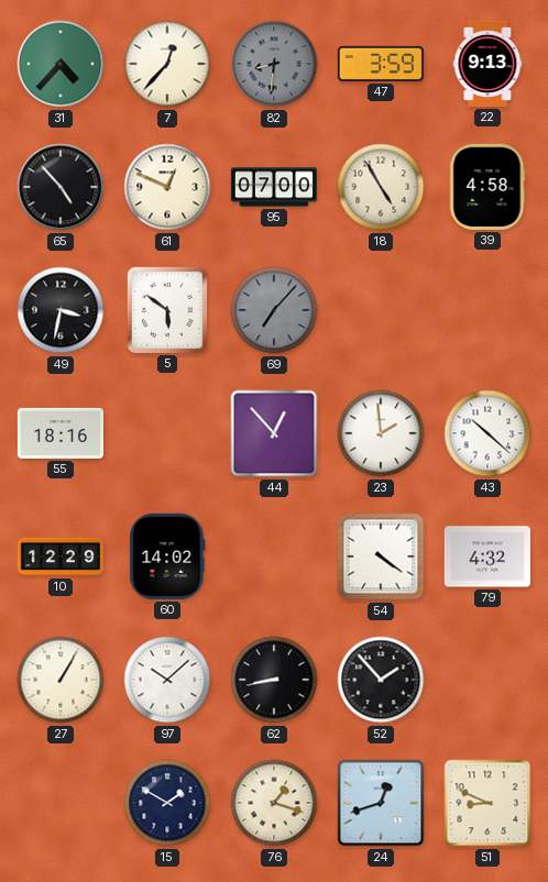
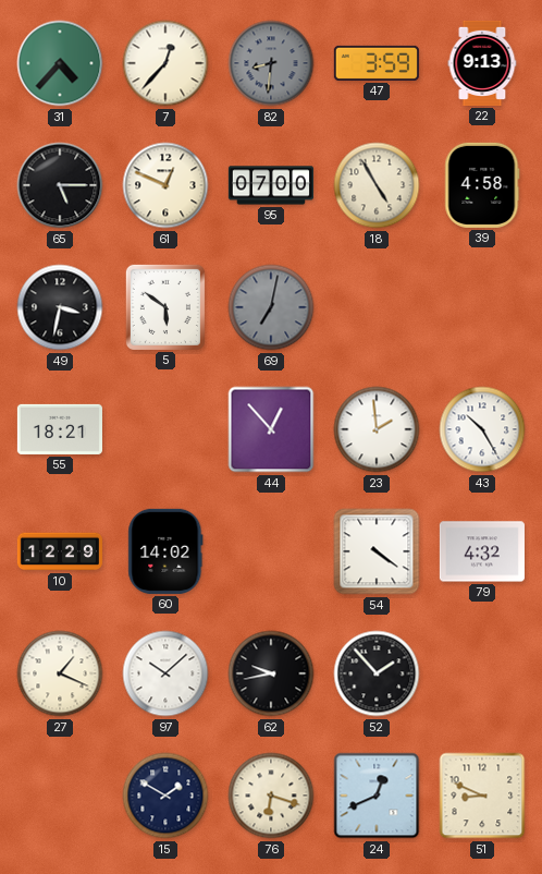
65: 4:53 -> 5:15 (60, 185)
69: 7:07 -> 7:02 (271, 307)
55: 18:16 -> 18:21 (60, 429)
43: 10:22 -> 10:25 (482, 429)
27: 1:05 -> 1:19 (60, 673)
62: 8:43 -> 9:43 (271, 673)
76: 1:18 -> 6:18 (271, 796)
24: 12:42 -> 12:41 (377, 796)
